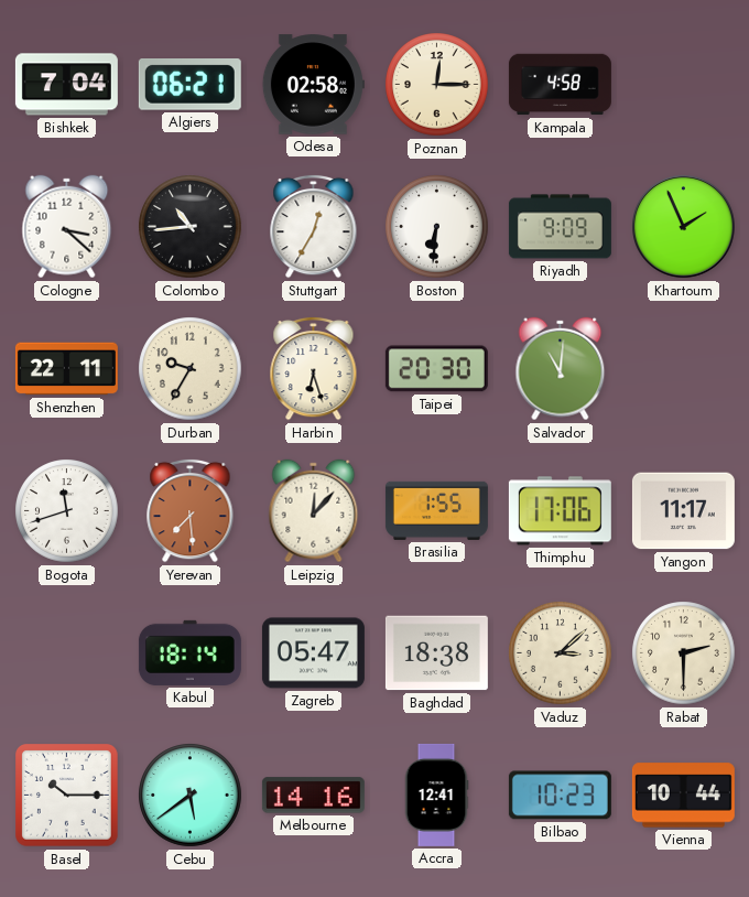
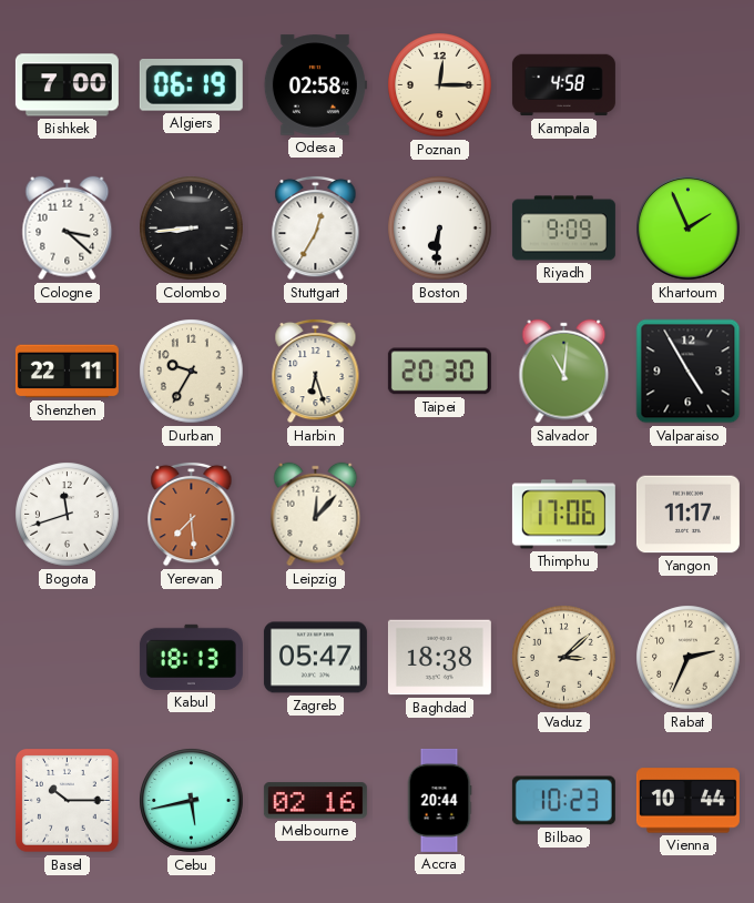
Bishkek: 7:04 -> 7:00 (67, 85)
Algiers: 06:21 -> 06:19 (191, 85)
Colombo: 10:44 -> 8:44 (192, 229)
Valparaiso: none -> 4:55 (689, 372)
Brasilia: 1:55 -> none (436, 510)
Kabul: 18:14 -> 18:13 (191, 657)
Rabat: 2:30 -> 2:34 (689, 658)
Cebu: 5:39 -> 5:43 (192, 801)
Melbourne: 14:16 -> 02:16 (315, 801)
Accra: 12:41 -> 20:44 (439, 800)
